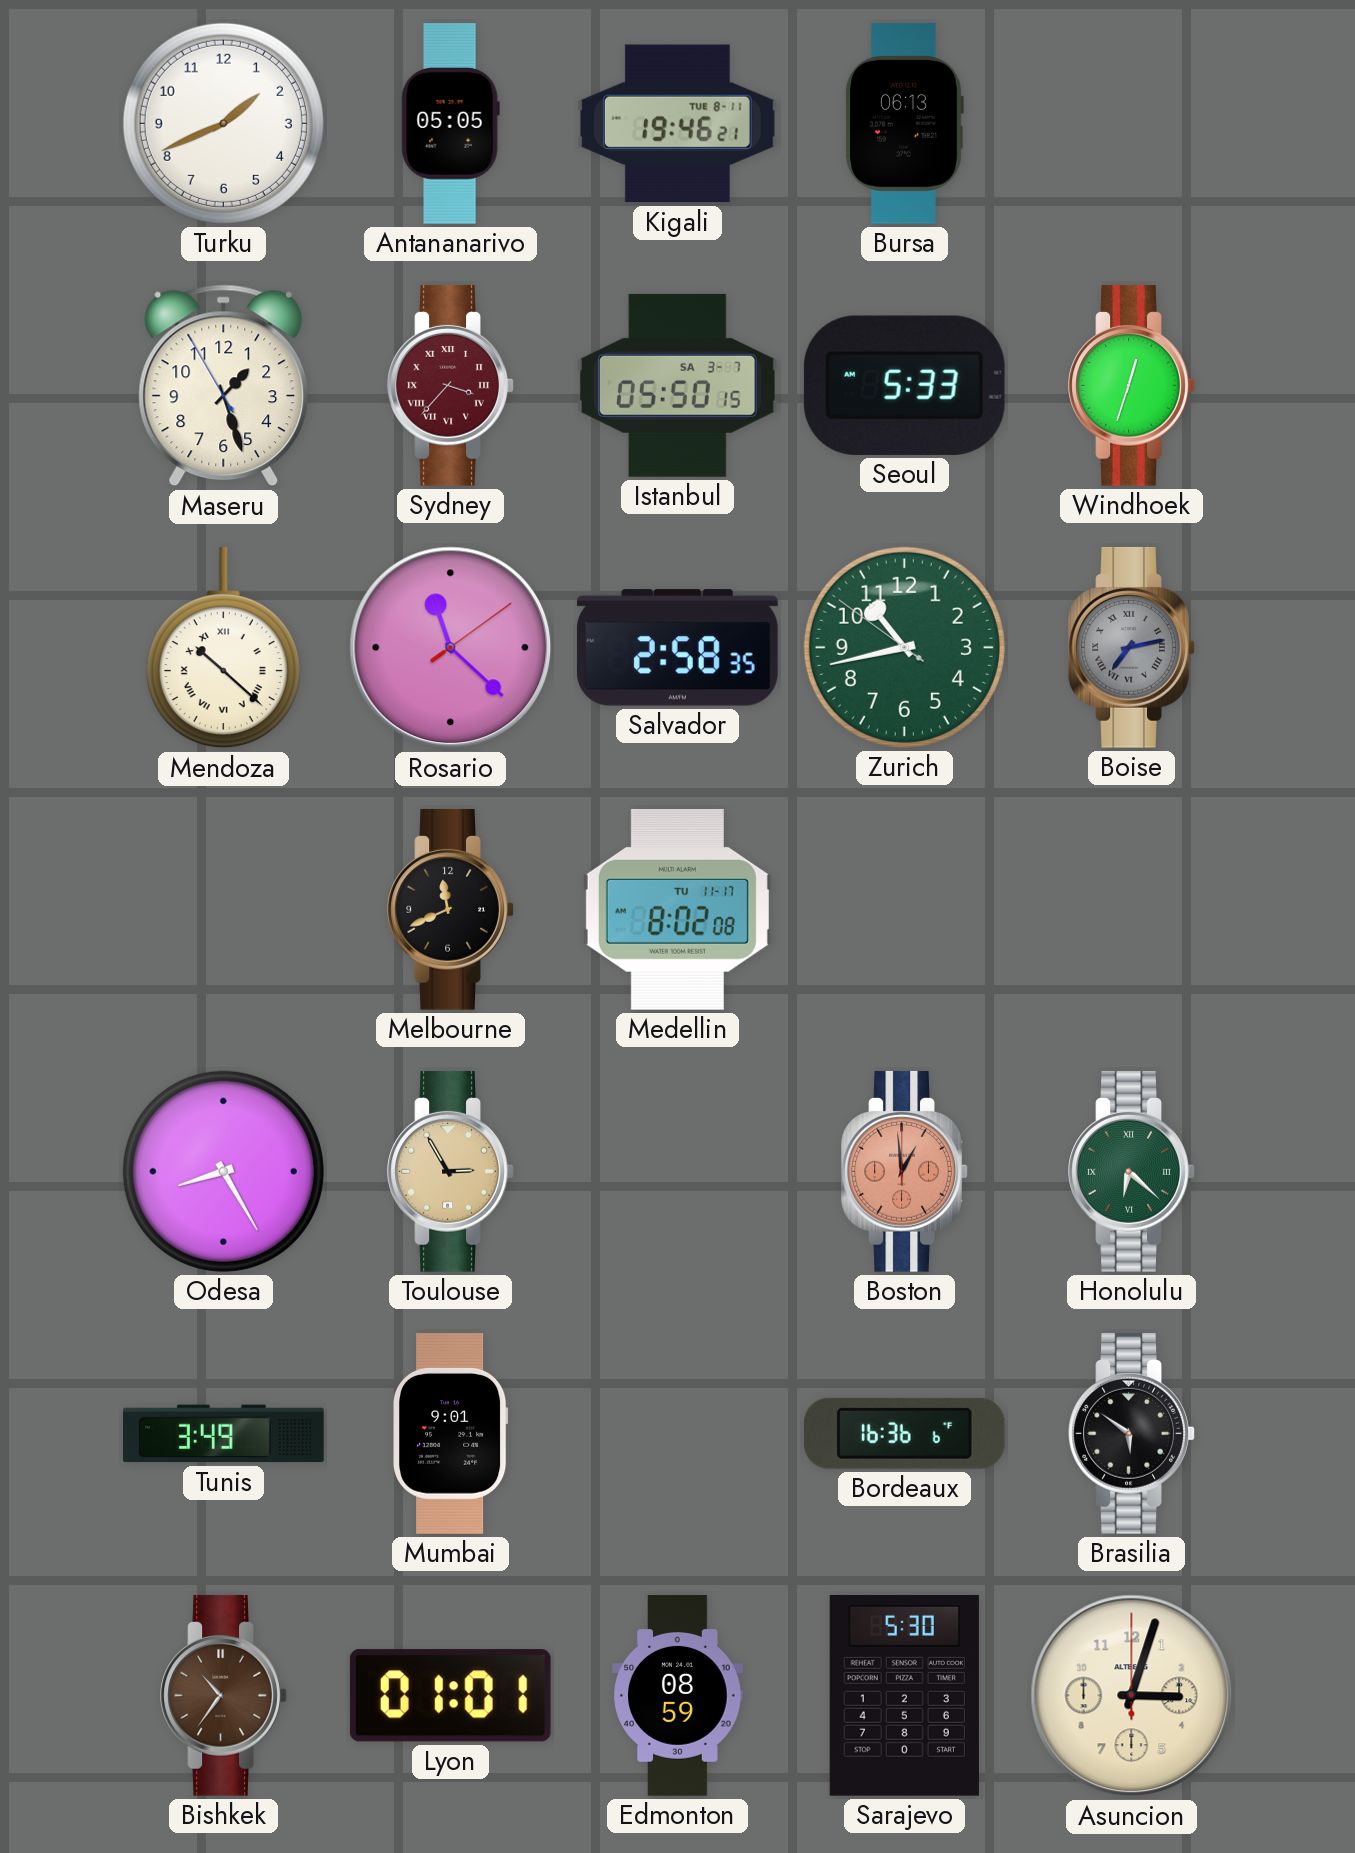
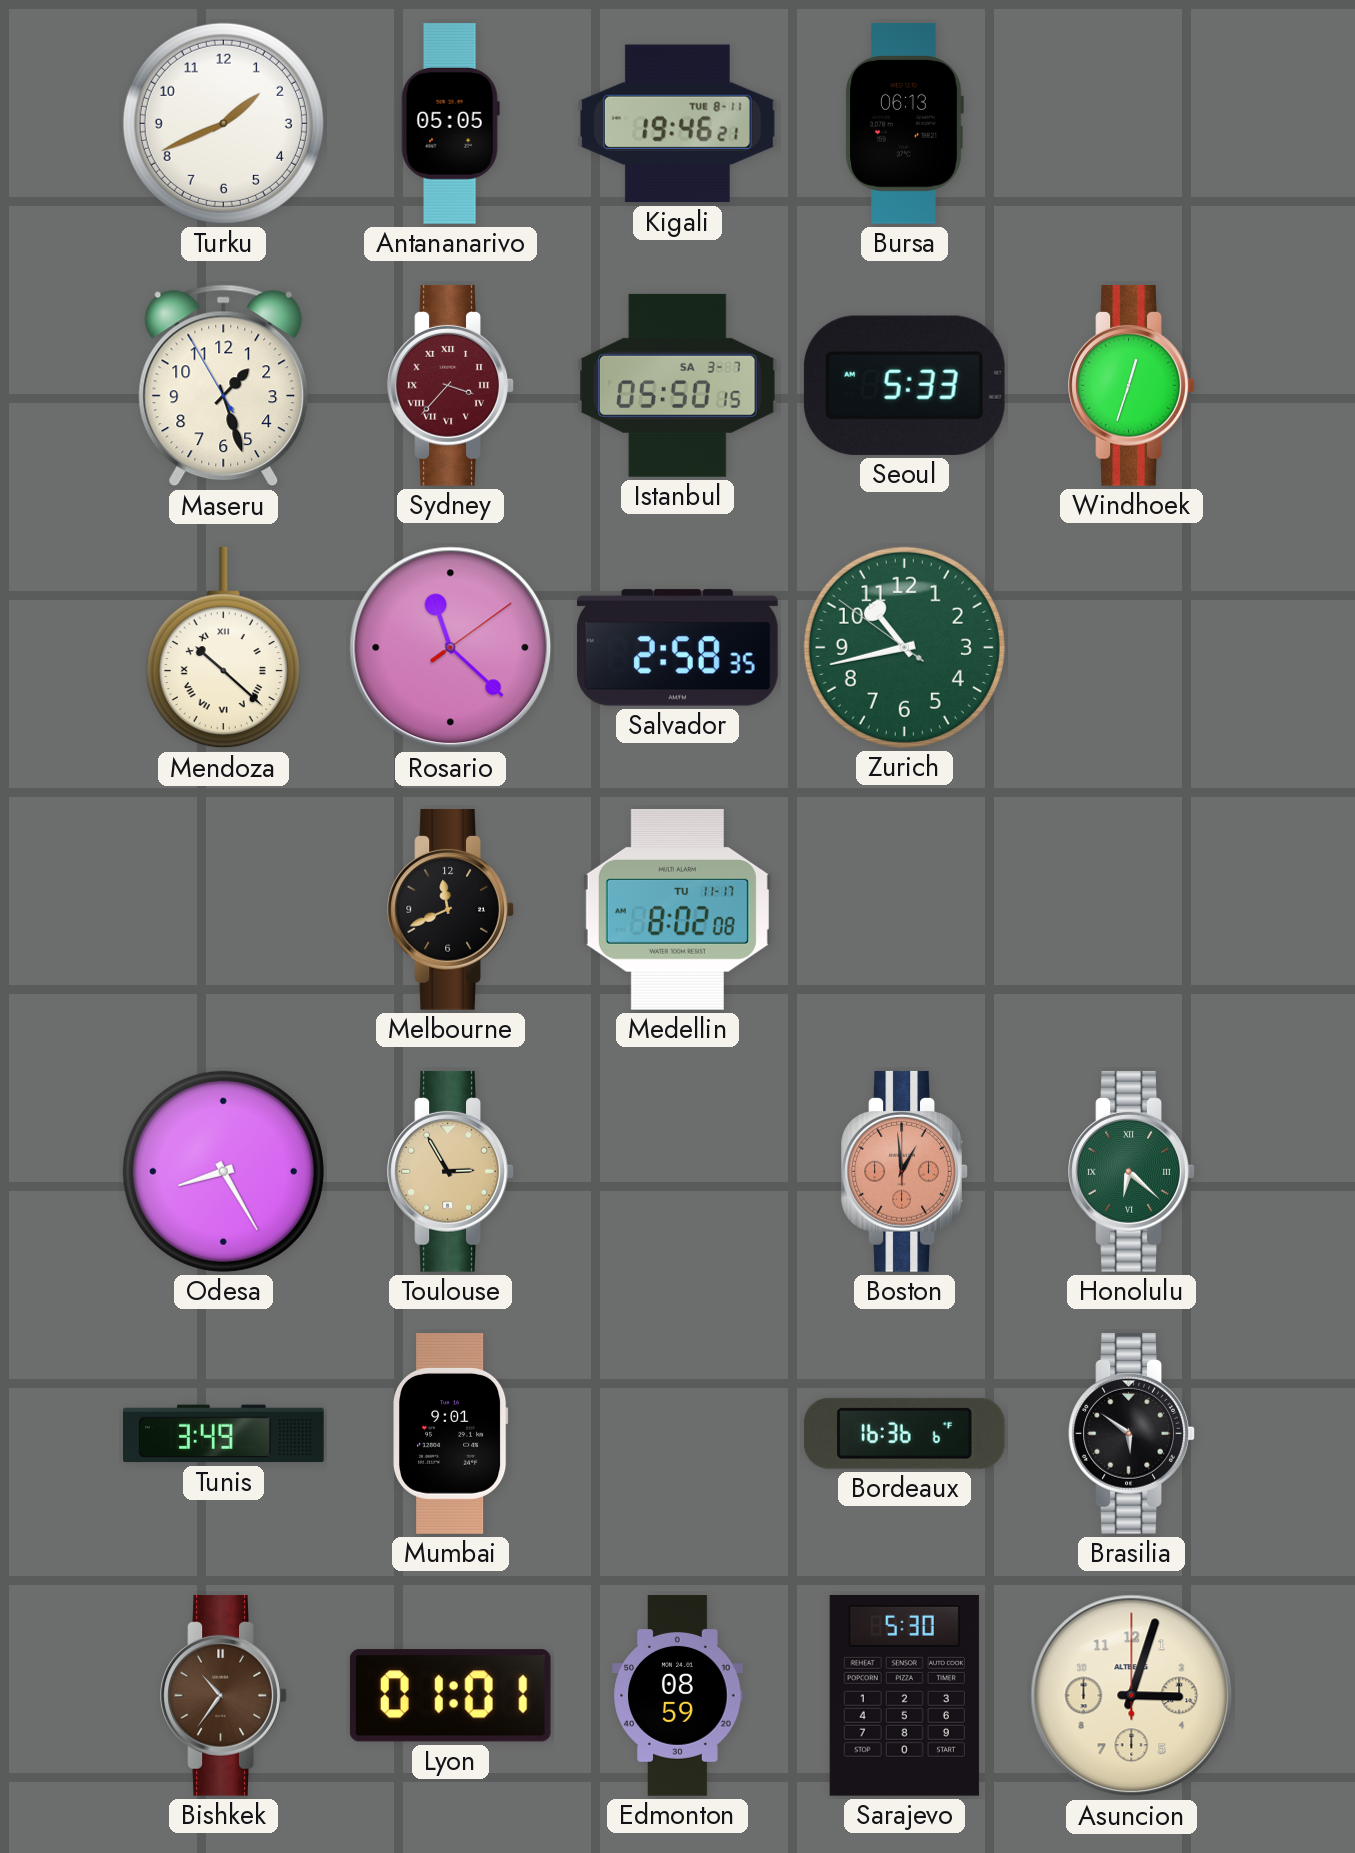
Boise: 7:13 -> none (1132, 647)
